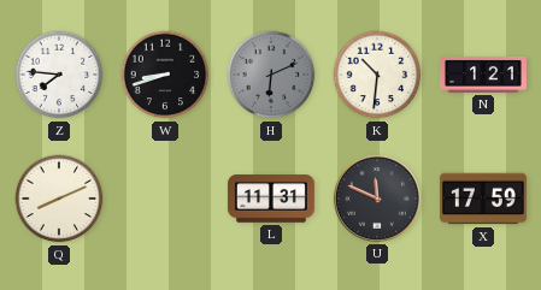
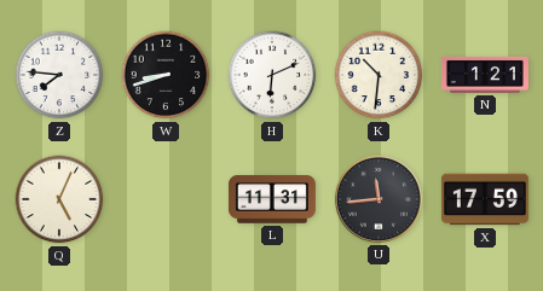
H dial: grey -> white (272, 75)
Q: 8:11 -> 5:04 (59, 199)
U: 11:49 -> 11:44 (379, 199)
